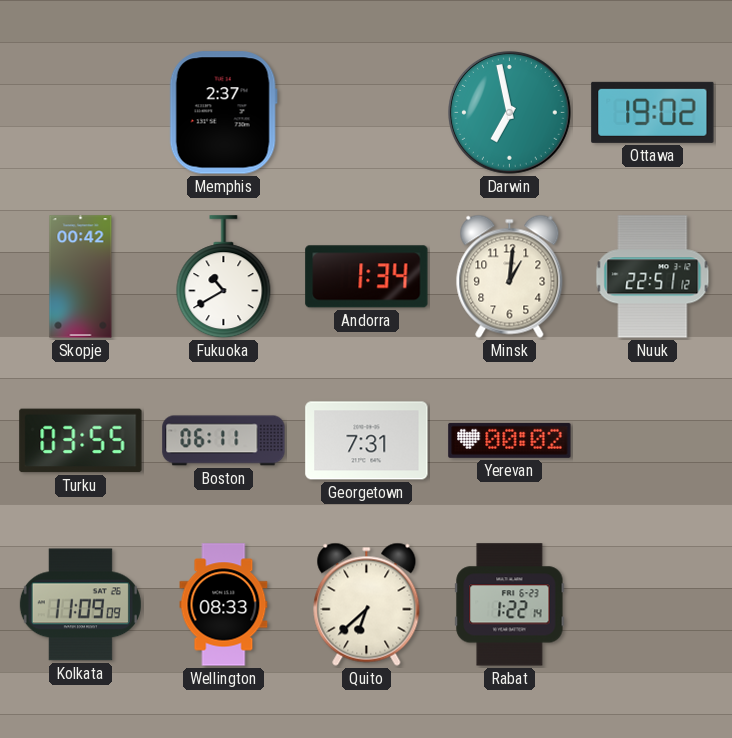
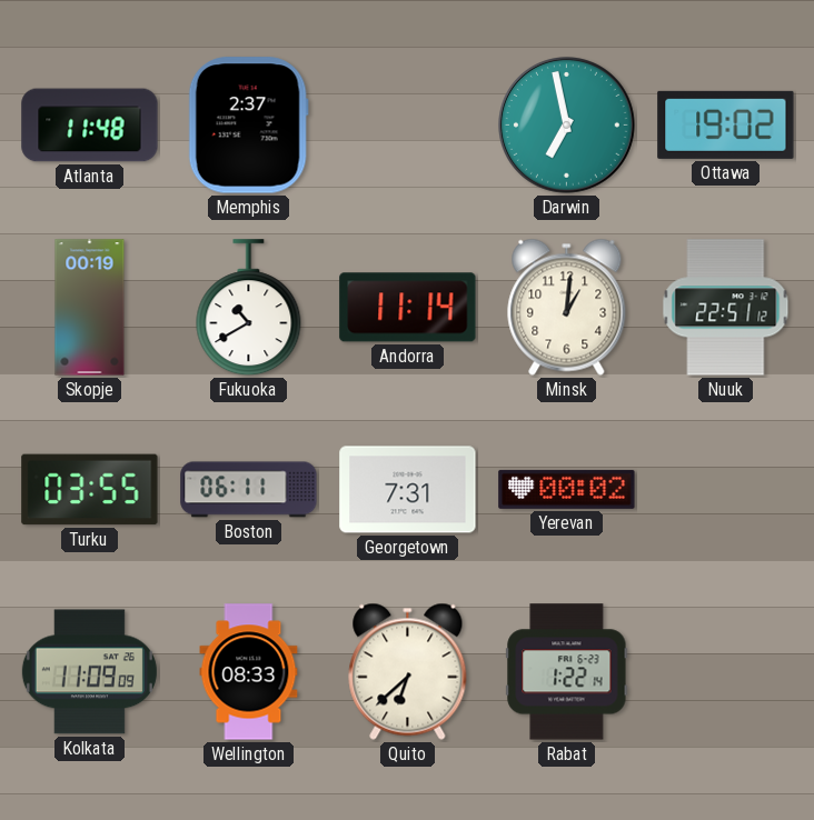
Atlanta: none -> 11:48 (90, 126)
Skopje: 00:42 -> 00:19 (90, 308)
Andorra: 1:34 -> 11:14 (408, 308)
